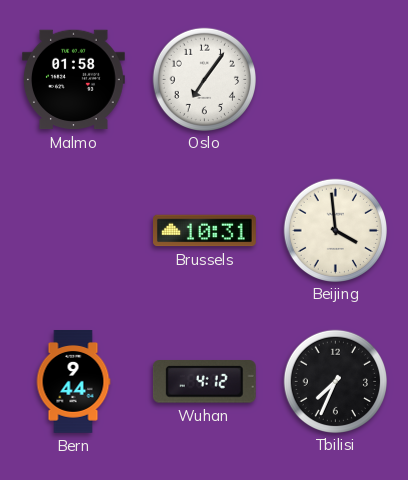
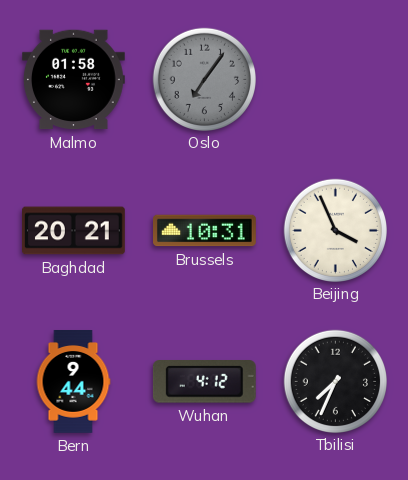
Oslo dial: white -> grey (204, 79)
Baghdad: none -> 20:21 (74, 231)
Beijing: 3:59 -> 3:56 (335, 230)
